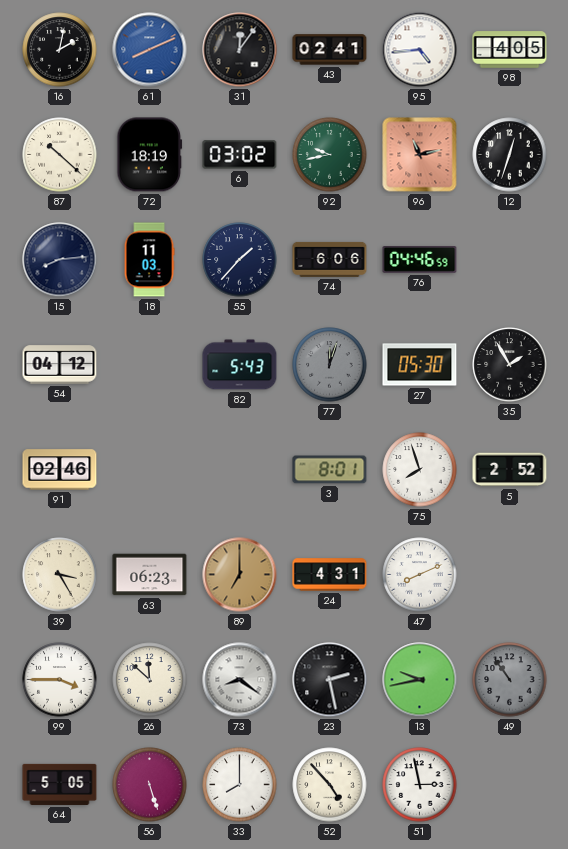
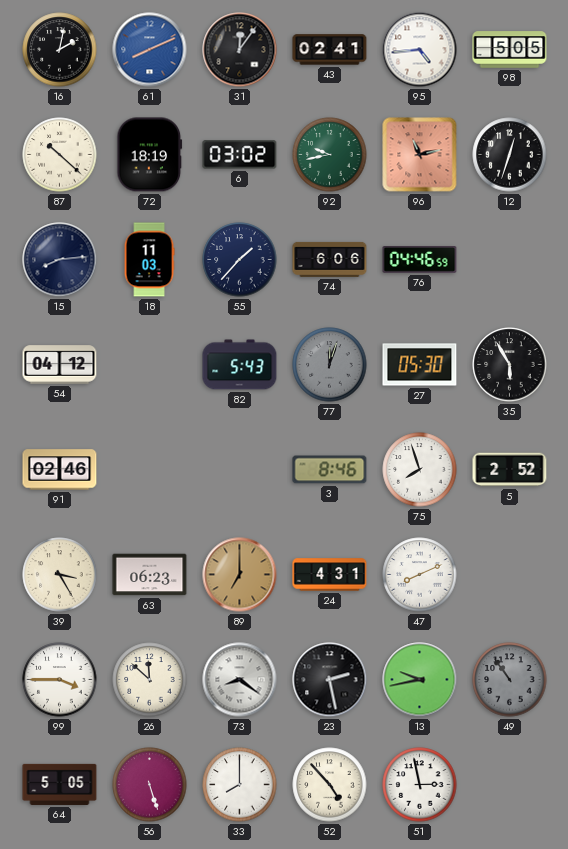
98: 4:05 -> 5:05 (510, 50)
35: 1:55 -> 5:55 (510, 365)
3: 8:01 -> 8:46 (330, 470)
